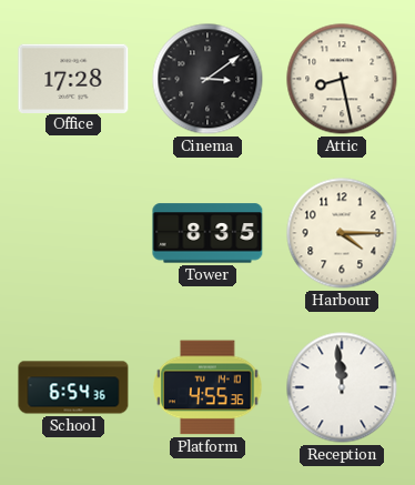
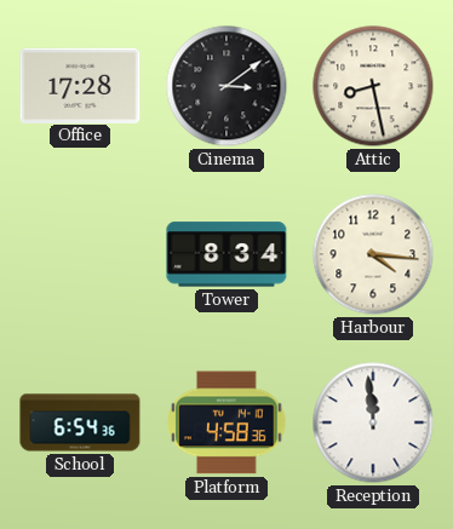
Tower: 8:35 -> 8:34 (226, 254)
Harbour: 4:15 -> 4:16 (373, 254)
Platform: 4:55 -> 4:58 (226, 422)
